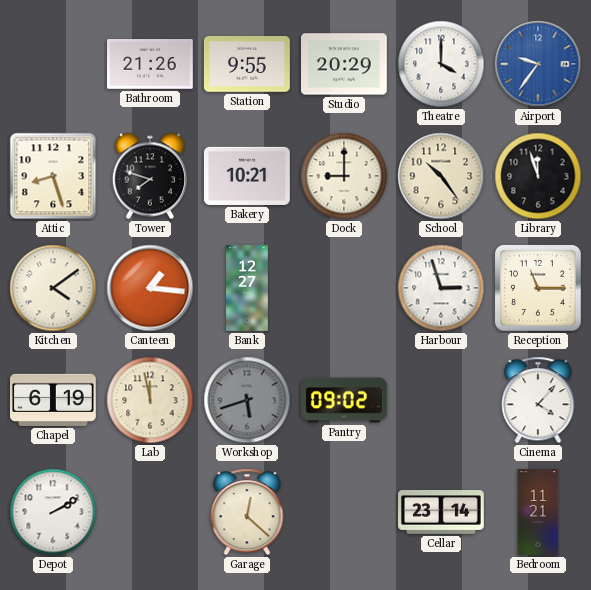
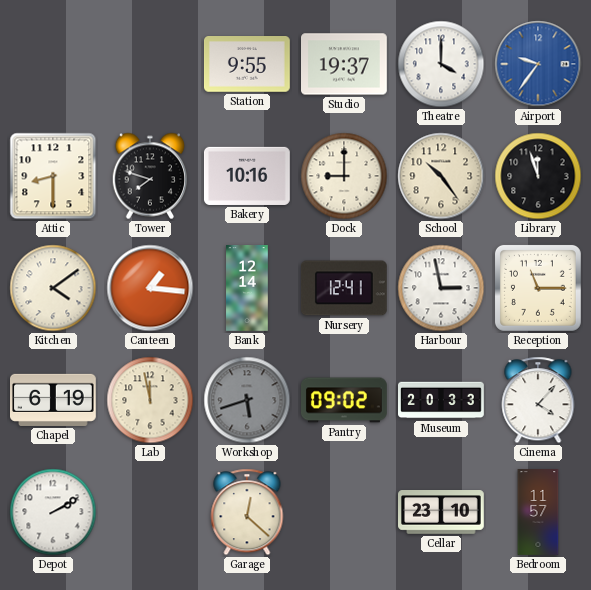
Bathroom: 21:26 -> none (151, 64)
Studio: 20:29 -> 19:37 (345, 64)
Attic: 8:27 -> 8:30 (53, 176)
Bakery: 10:21 -> 10:16 (247, 176)
Bank: 12:27 -> 12:14 (247, 288)
Nursery: none -> 12:41 (344, 288)
Harbour: 2:57 -> 2:58 (441, 288)
Museum: none -> 20:33 (442, 400)
Cellar: 23:14 -> 23:10 (442, 513)
Bedroom: 11:21 -> 11:57 (538, 512)
